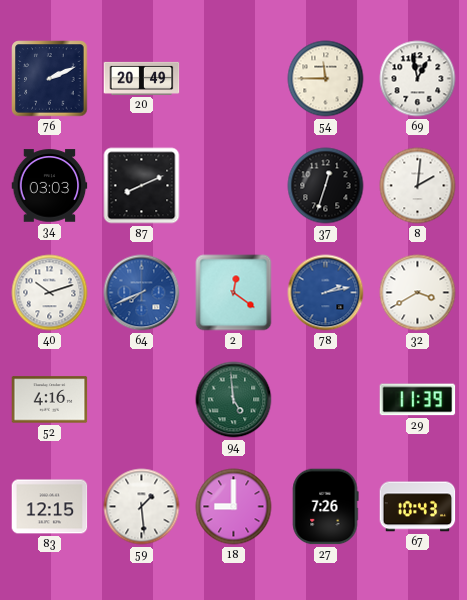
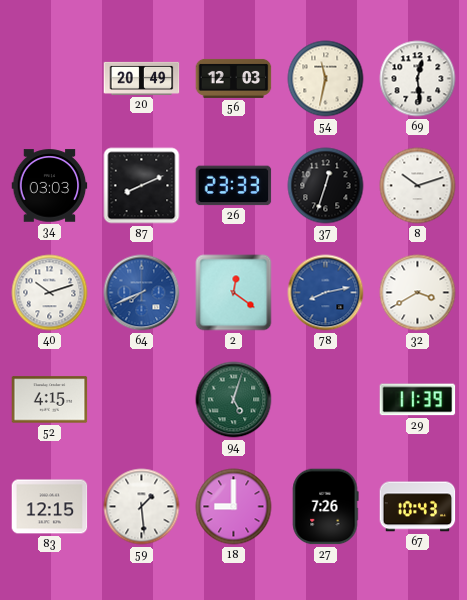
76: 2:11 -> none (50, 79)
56: none -> 12:03 (234, 78)
54: 11:45 -> 11:32 (326, 79)
69: 12:58 -> 12:29 (418, 79)
26: none -> 23:33 (234, 186)
8: 2:01 -> 10:12 (418, 186)
78: 2:13 -> 8:13 (326, 293)
52: 4:16 -> 4:15 (50, 400)
94: 4:59 -> 5:03 (234, 400)
